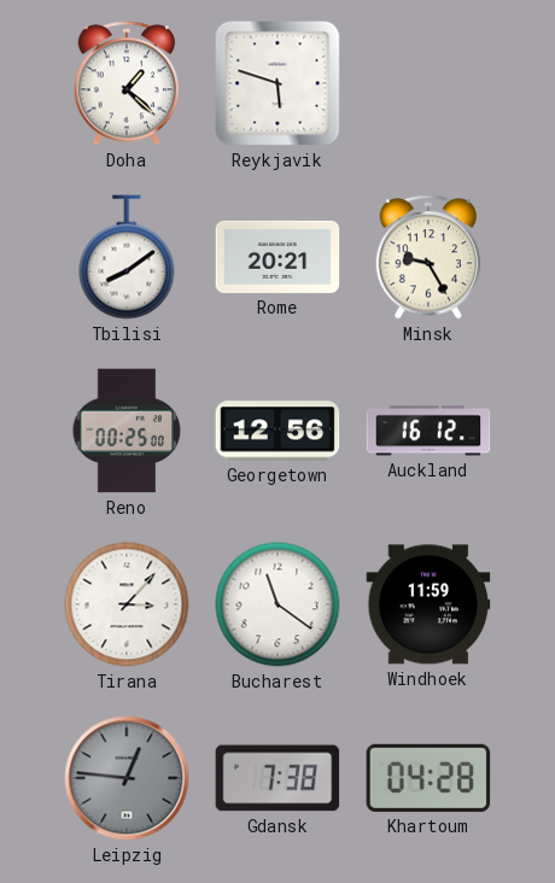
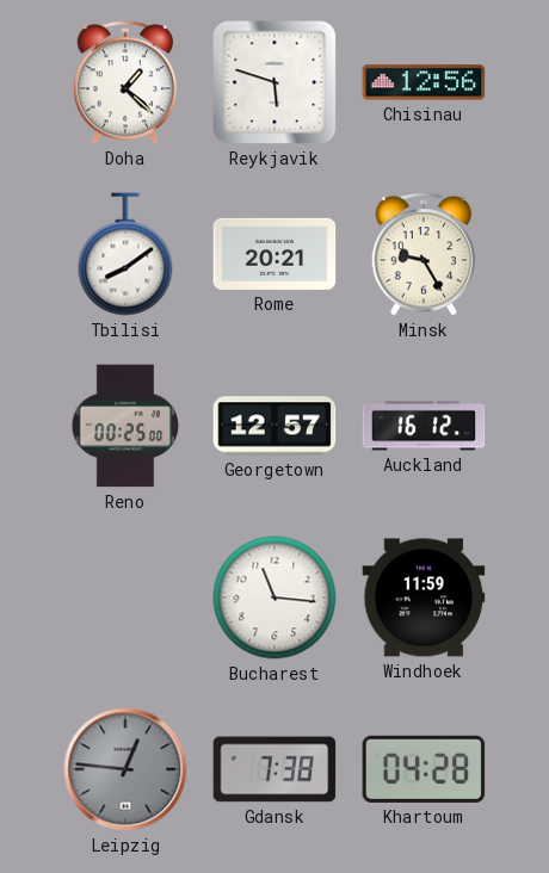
Chisinau: none -> 12:56 (424, 82)
Georgetown: 12:56 -> 12:57 (274, 426)
Tirana: 3:07 -> none (127, 604)
Bucharest: 11:21 -> 11:16 (274, 598)
